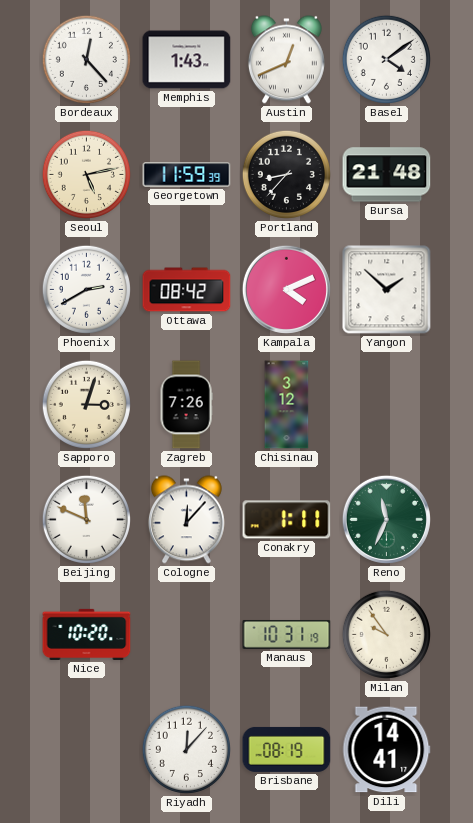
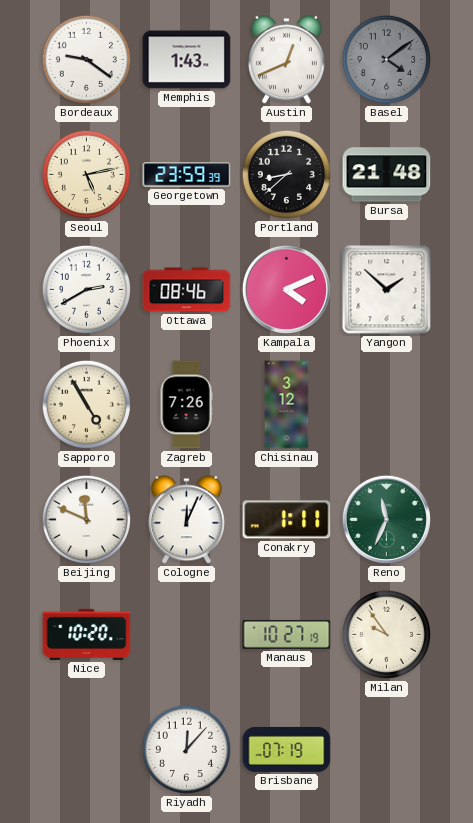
Bordeaux: 12:23 -> 9:21 (86, 59)
Basel dial: white -> grey (386, 59)
Georgetown: 11:59 -> 23:59 (187, 175)
Portland: 8:37 -> 8:38 (286, 174)
Ottawa: 08:42 -> 08:46 (187, 290)
Sapporo: 3:03 -> 4:55 (86, 404)
Cologne: 12:07 -> 12:04 (186, 520)
Manaus: 10:31 -> 10:27 (287, 635)
Brisbane: 08:19 -> 07:19 (287, 749)
Dili: 14:41 -> none (387, 750)
